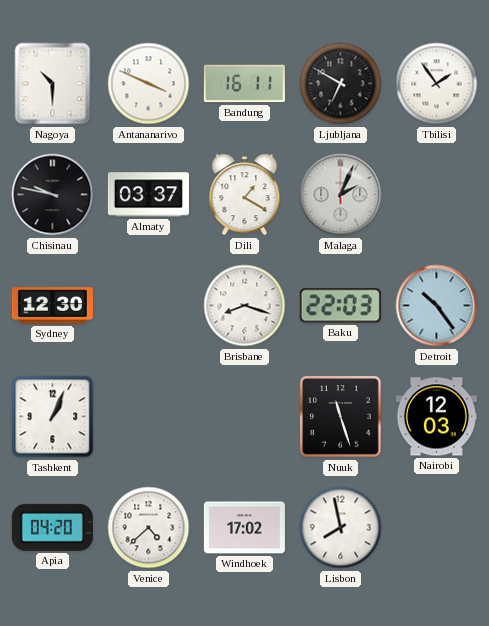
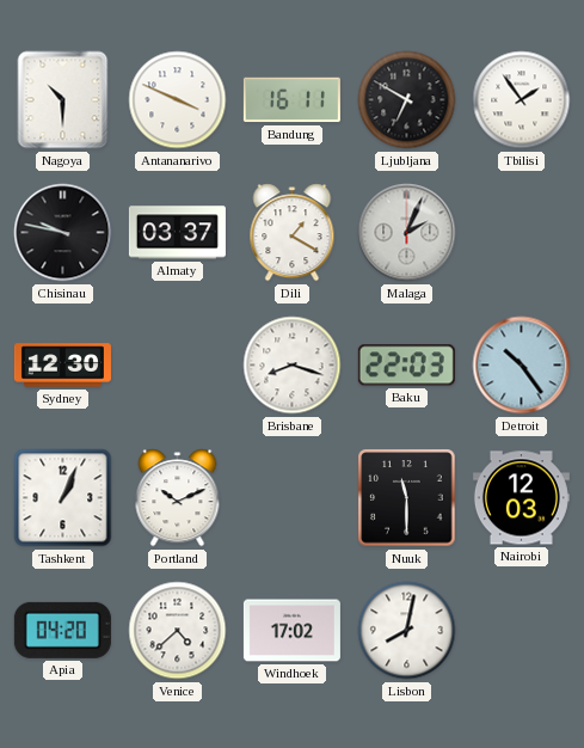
Portland: none -> 10:11 (178, 498)
Nuuk: 11:27 -> 11:30 (407, 498)
Lisbon: 7:58 -> 8:02 (407, 631)
